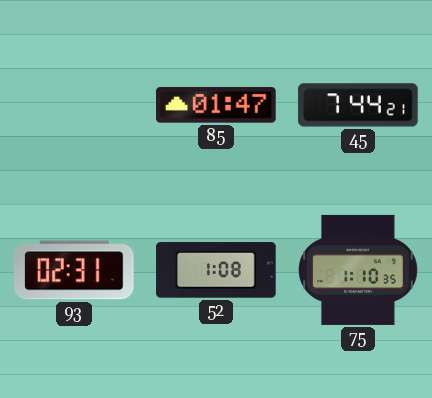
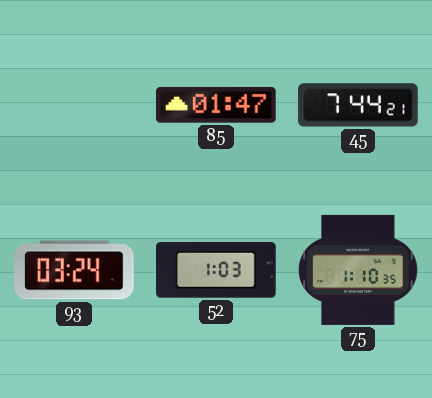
93: 02:31 -> 03:24 (75, 270)
52: 1:08 -> 1:03 (216, 270)
